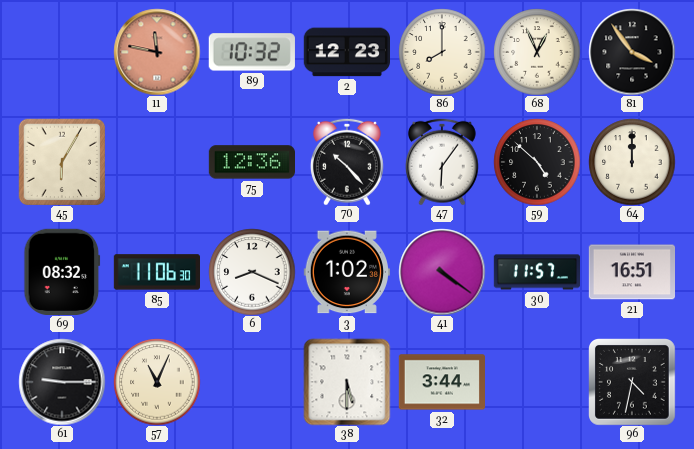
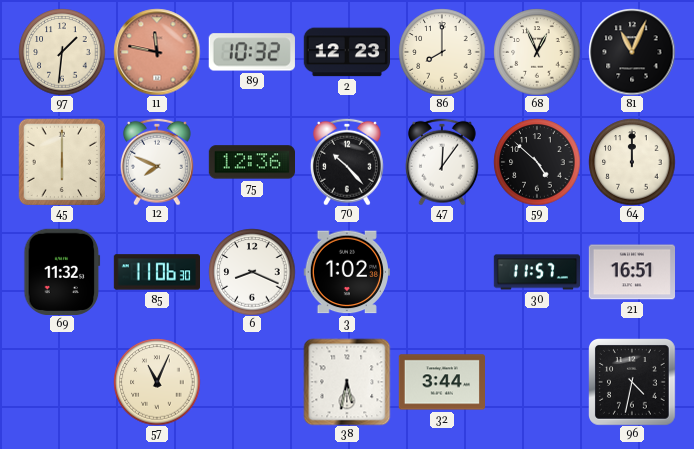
97: none -> 1:31 (62, 52)
81: 3:54 -> 11:04 (632, 52)
45: 6:05 -> 6:00 (61, 161)
12: none -> 7:49 (157, 162)
47: 6:06 -> 12:06 (442, 162)
69: 08:32 -> 11:32 (62, 271)
41: 4:21 -> none (442, 272)
61: 9:15 -> none (62, 382)
38: 5:30 -> 5:32 (347, 382)
